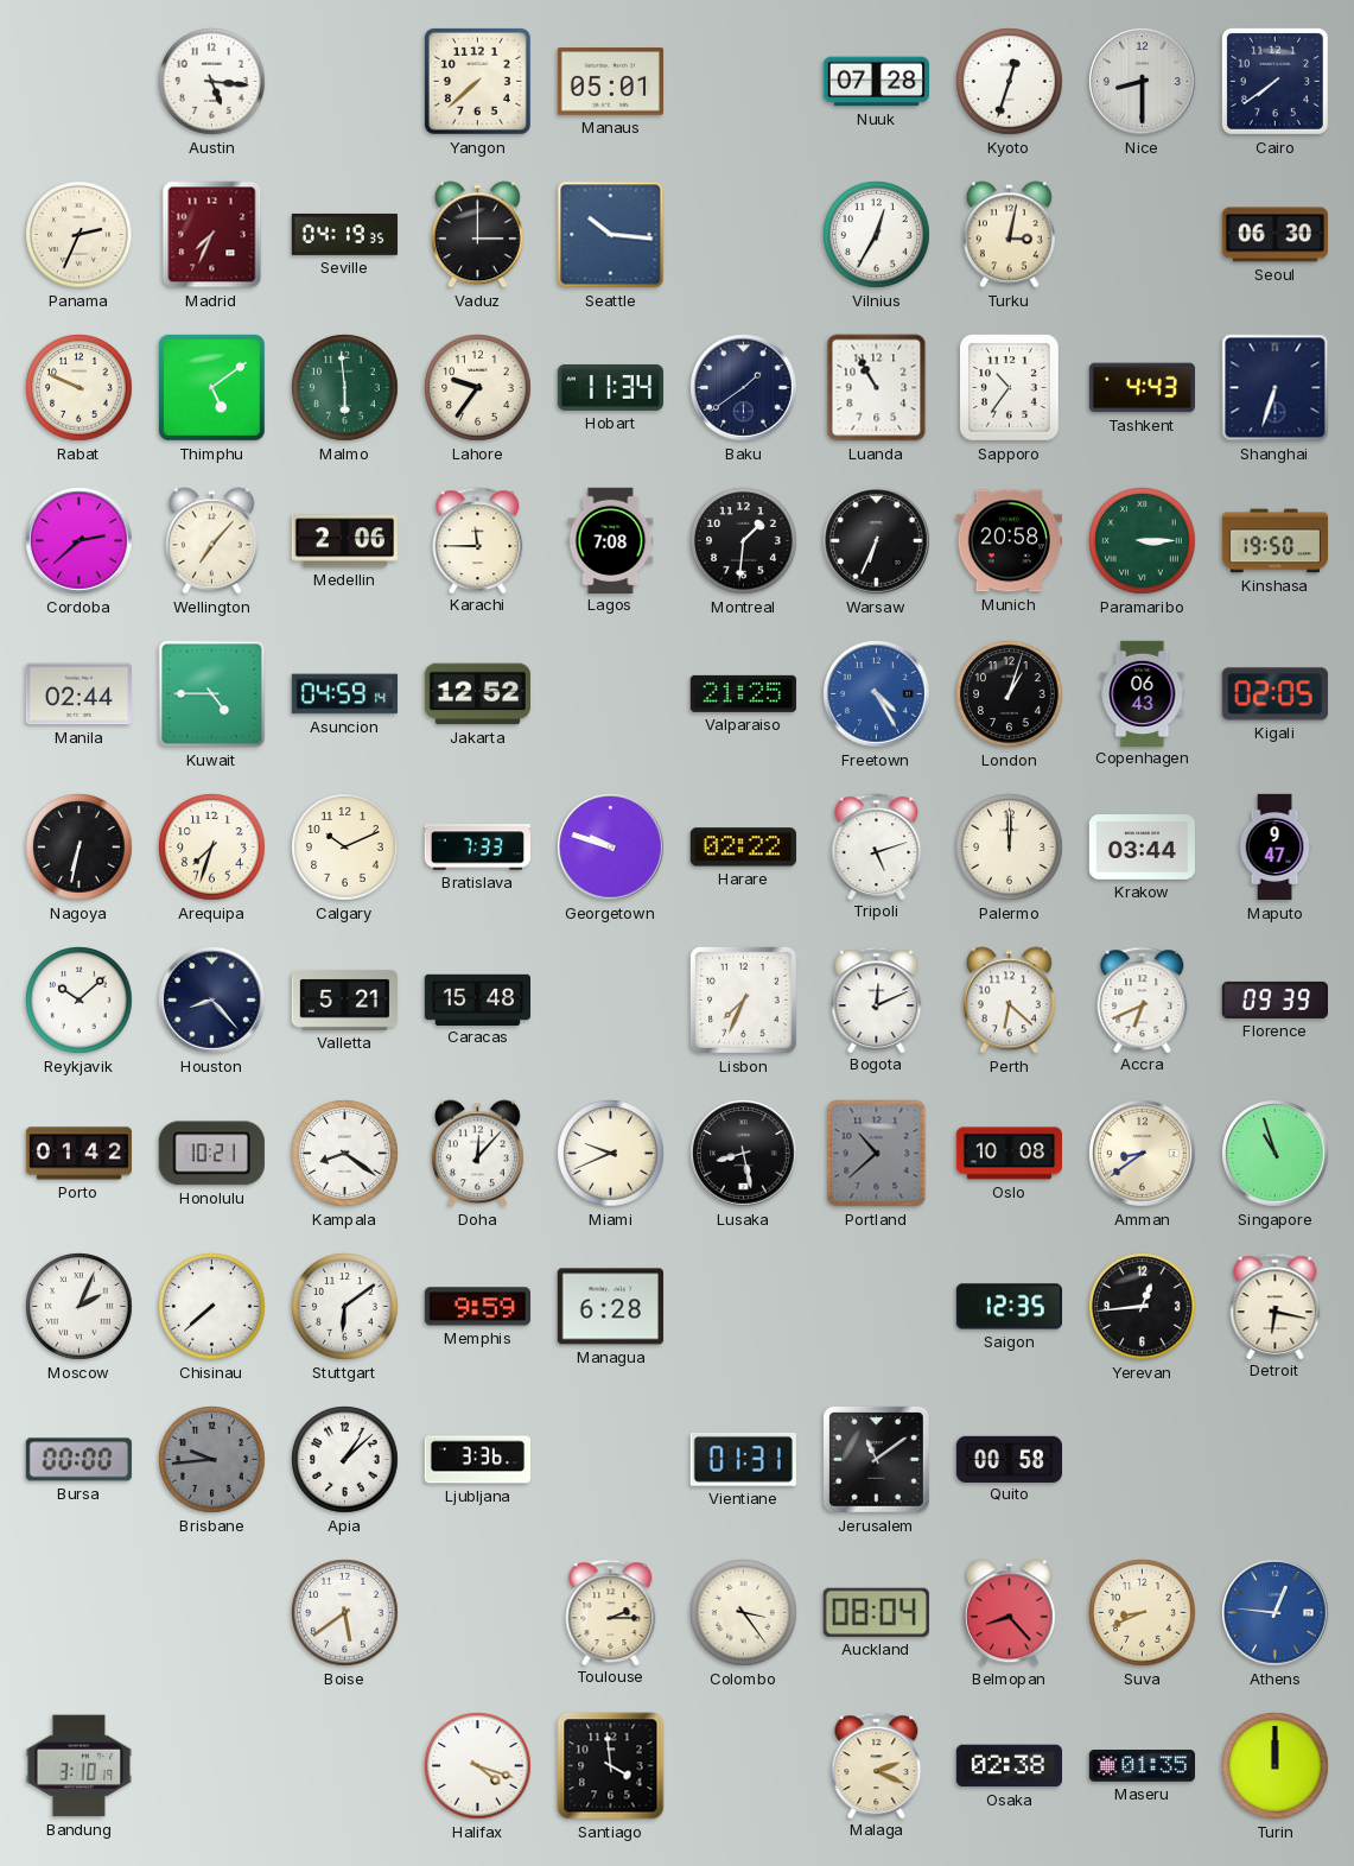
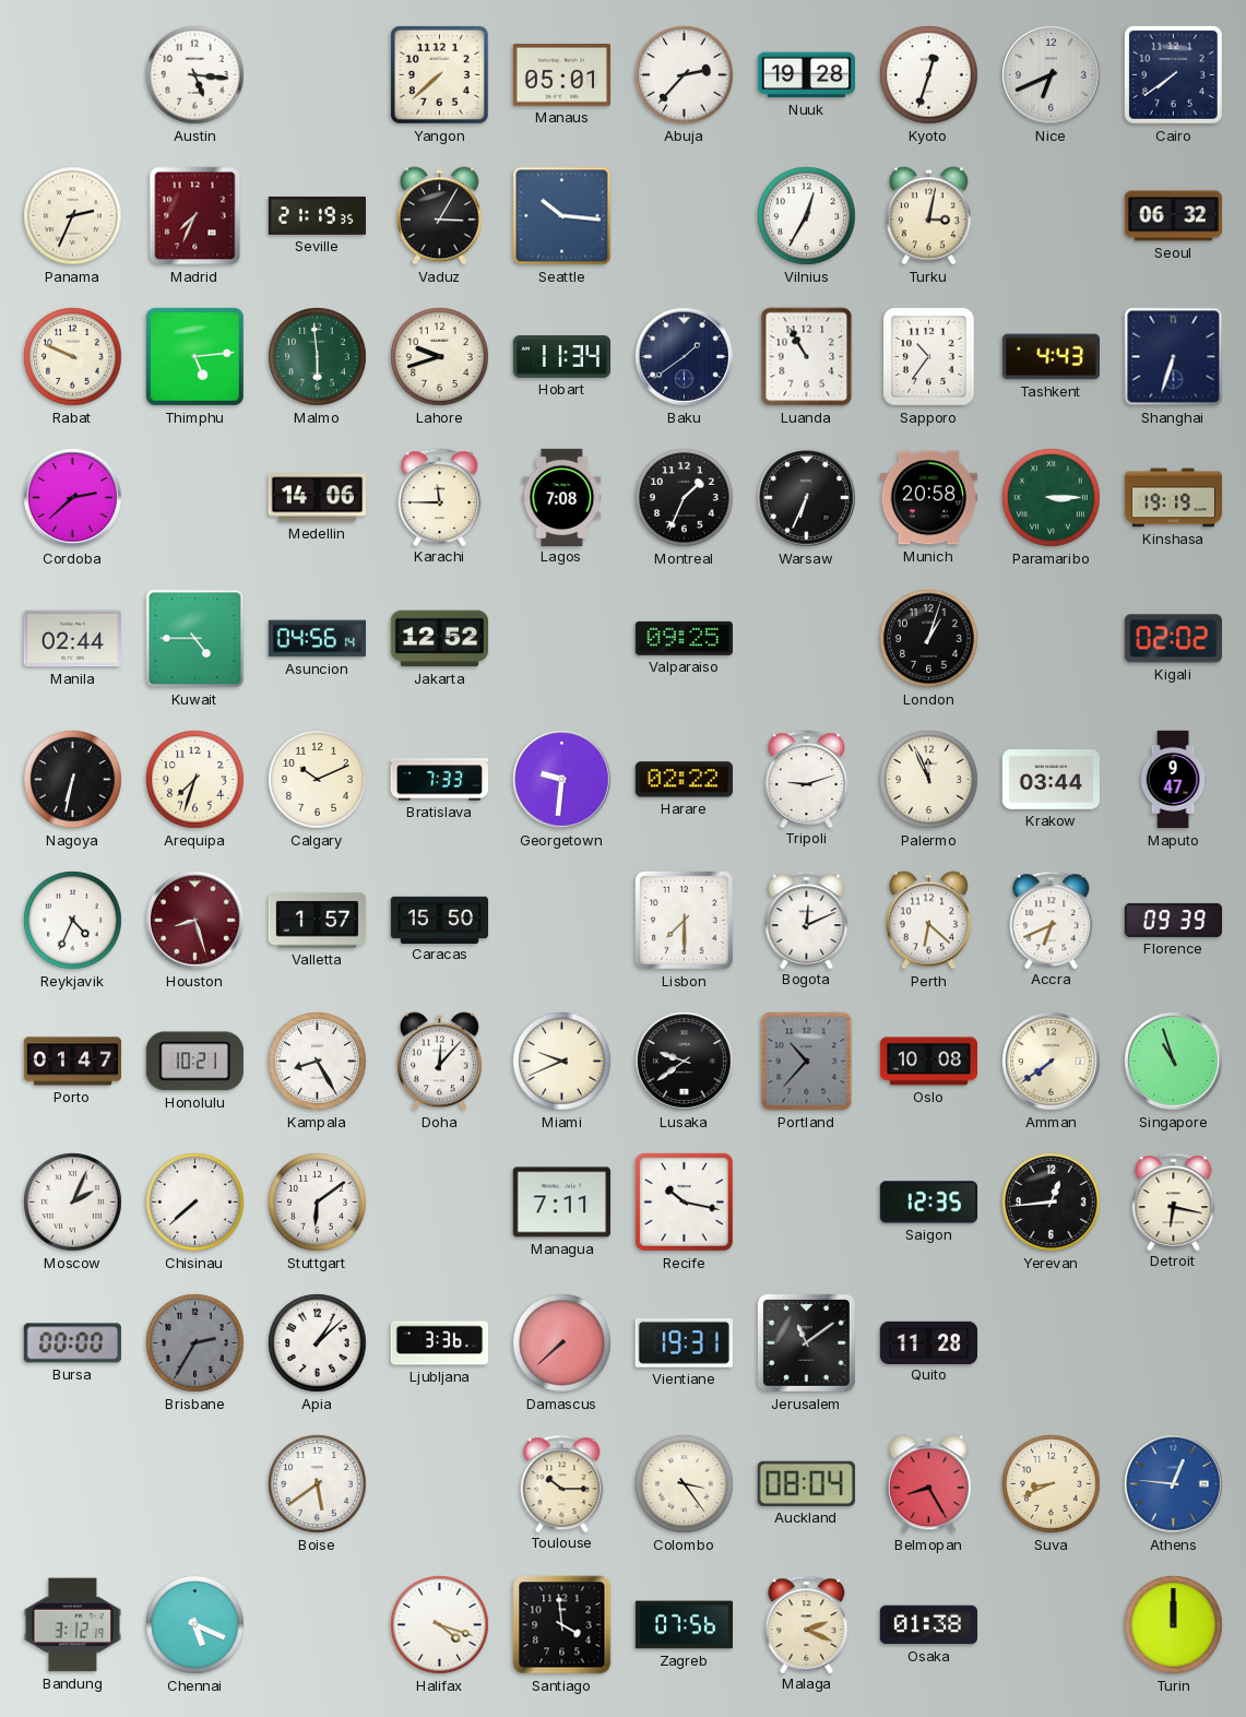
Abuja: none -> 2:37 (685, 75)
Nuuk: 07:28 -> 19:28 (806, 75)
Nice: 8:30 -> 6:41 (1052, 75)
Seville: 04:19 -> 21:19 (317, 215)
Vaduz: 3:00 -> 3:05 (439, 216)
Seoul: 06:30 -> 06:32 (1173, 216)
Thimphu: 5:09 -> 5:14 (194, 356)
Lahore: 9:36 -> 9:42 (440, 357)
Wellington: 7:07 -> none (211, 541)
Medellin: 2:06 -> 14:06 (317, 498)
Montreal: 1:31 -> 1:34 (685, 498)
Kinshasa: 19:50 -> 19:19 (1174, 498)
Asuncion: 04:59 -> 04:56 (317, 639)
Valparaiso: 21:25 -> 09:25 (684, 638)
Freetown: 4:25 -> none (877, 694)
Copenhagen: 06:43 -> none (1143, 693)
Kigali: 02:05 -> 02:02 (1173, 639)
Georgetown: 9:48 -> 9:31 (562, 780)
Tripoli: 5:12 -> 9:12 (807, 779)
Palermo: 12:00 -> 11:56 (929, 780)
Reykjavik: 10:08 -> 4:34 (73, 921)
Houston: 8:23 -> 8:27 (195, 921)
Houston dial: navy -> burgundy (195, 921)
Valletta: 5:21 -> 1:57 (317, 920)
Caracas: 15:48 -> 15:50 (439, 920)
Lisbon: 7:34 -> 7:30 (684, 920)
Porto: 01:42 -> 01:47 (73, 1062)
Kampala: 8:21 -> 8:25 (318, 1062)
Lusaka: 8:28 -> 9:39 (685, 1062)
Portland: 10:38 -> 10:37 (807, 1062)
Amman: 8:39 -> 7:39 (1052, 1062)
Memphis: 9:59 -> none (477, 1307)
Managua: 6:28 -> 7:11 (561, 1203)
Recife: none -> 10:17 (684, 1201)
Brisbane: 9:44 -> 2:35 (195, 1343)
Damascus: none -> 7:38 (562, 1343)
Vientiane: 01:31 -> 19:31 (684, 1342)
Quito: 00:58 -> 11:28 (928, 1342)
Toulouse: 2:15 -> 10:15 (562, 1483)
Belmopan: 8:23 -> 8:25 (928, 1484)
Bandung: 3:10 -> 3:12 (72, 1625)
Chennai: none -> 5:19 (195, 1625)
Zagreb: none -> 07:56 (684, 1625)
Osaka: 02:38 -> 01:38 (928, 1625)
Maseru: 01:35 -> none (1142, 1766)
